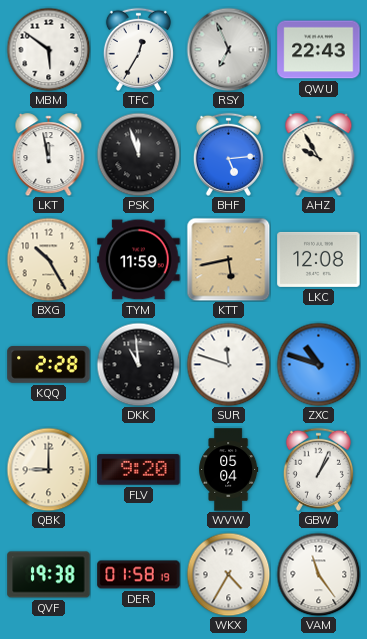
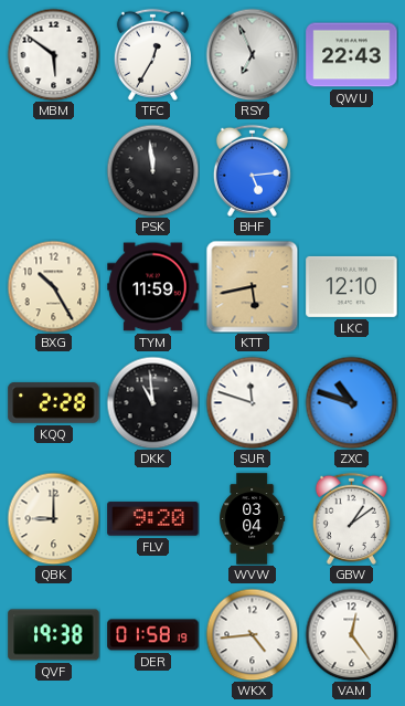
LKT: 11:58 -> none (49, 155)
PSK: 11:57 -> 11:59 (152, 170)
AHZ: 9:55 -> none (319, 155)
LKC: 12:08 -> 12:10 (352, 286)
WVW: 05:04 -> 03:04 (253, 519)
GBW: 1:04 -> 1:09 (351, 518)
WKX: 4:35 -> 4:44 (252, 634)
VAM: 11:24 -> 12:24 (351, 634)
